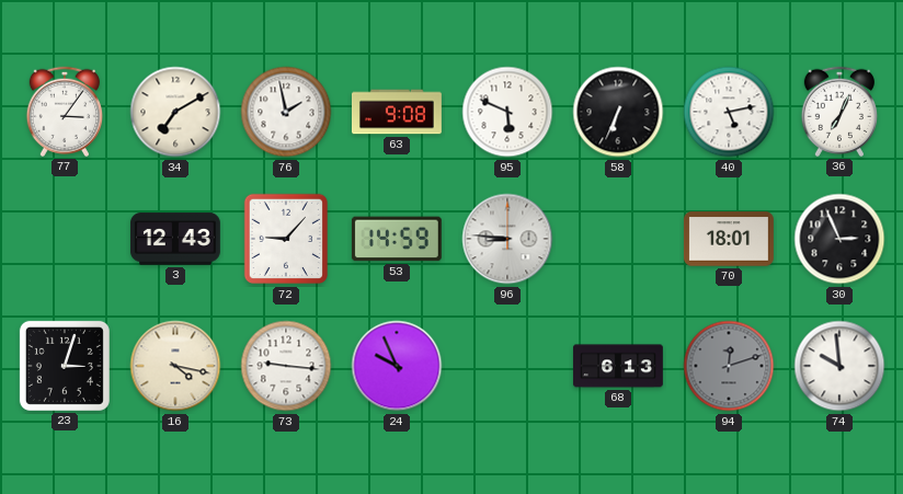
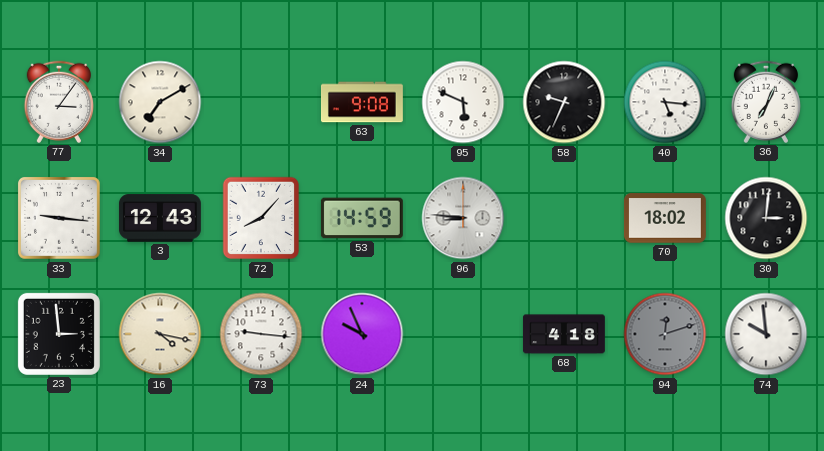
76: 1:58 -> none (286, 112)
58: 6:34 -> 9:34 (564, 102)
40: 5:13 -> 5:16 (665, 102)
33: none -> 9:16 (60, 219)
72: 9:07 -> 8:07 (260, 218)
70: 18:01 -> 18:02 (665, 218)
30: 2:56 -> 3:01 (766, 218)
23: 3:03 -> 2:59 (59, 334)
68: 6:13 -> 4:18 (564, 334)
